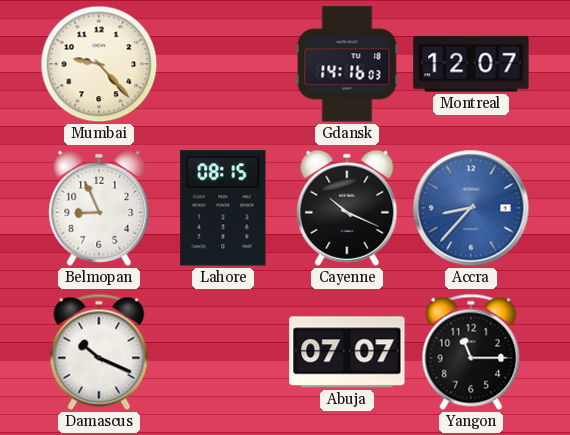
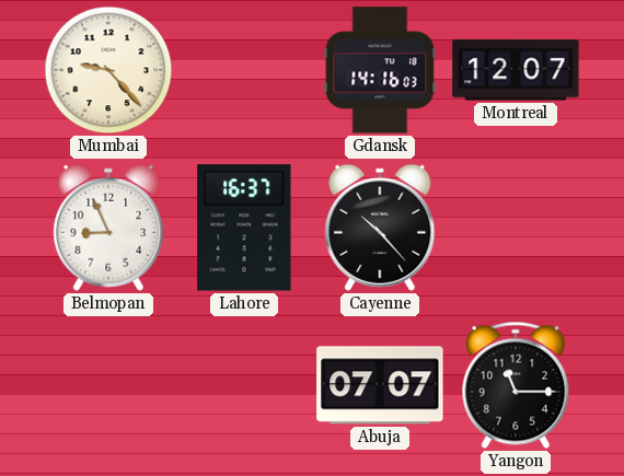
Lahore: 08:15 -> 16:37 (244, 228)
Cayenne: 10:19 -> 10:23 (380, 228)
Accra: 8:37 -> none (471, 208)
Damascus: 10:19 -> none (99, 352)
